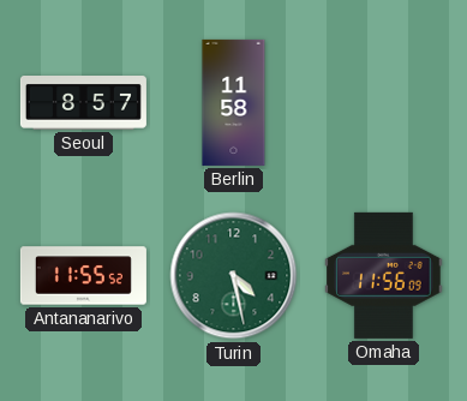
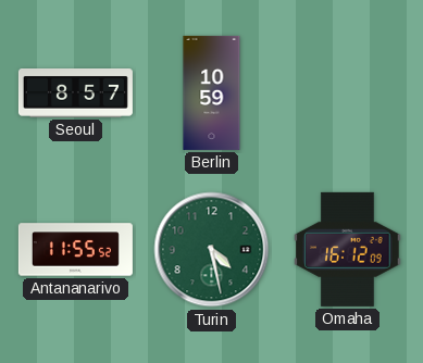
Berlin: 11:58 -> 10:59 (212, 92)
Omaha: 11:56 -> 16:12 (348, 249)
